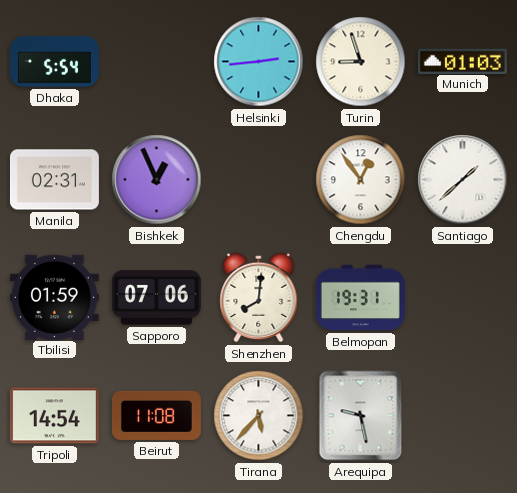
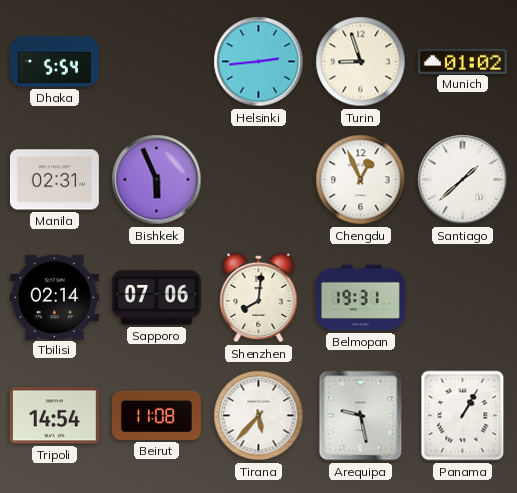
Munich: 01:03 -> 01:02 (462, 61)
Bishkek: 12:56 -> 5:56 (157, 180)
Chengdu: 12:54 -> 12:56 (361, 180)
Tbilisi: 01:59 -> 02:14 (54, 297)
Panama: none -> 1:05 (463, 416)
